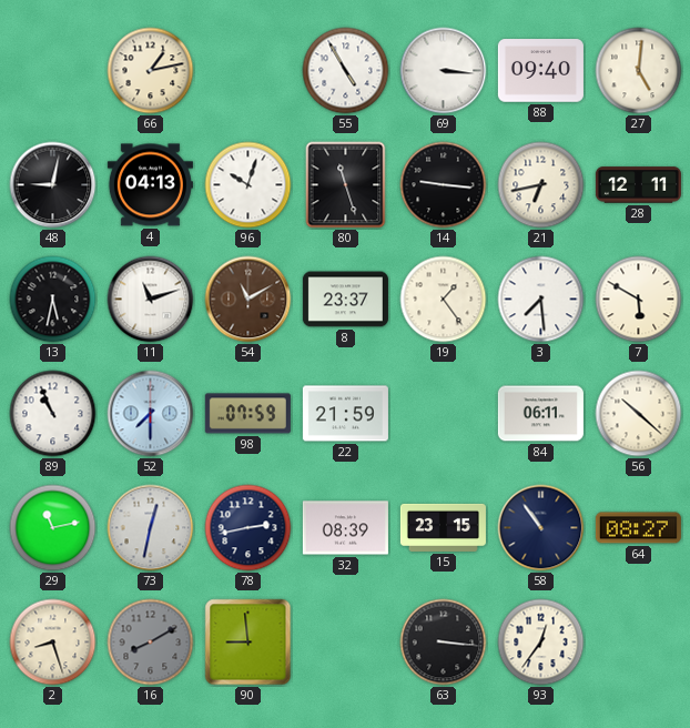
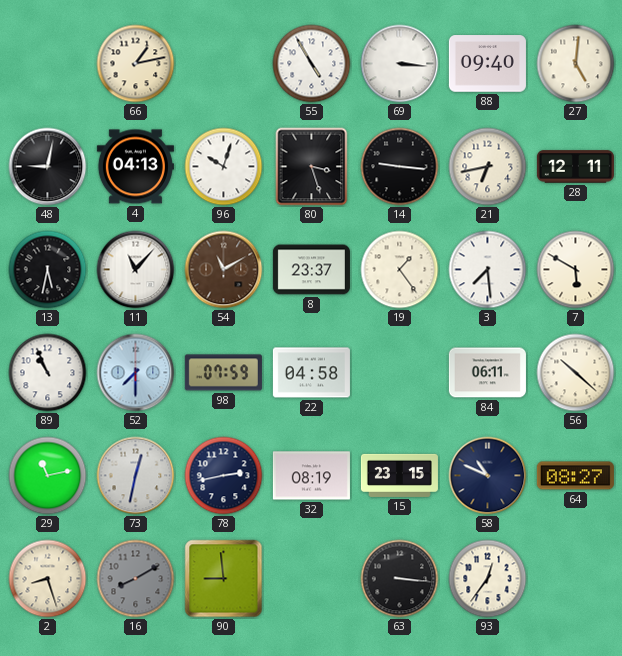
80: 11:27 -> 3:27 (312, 167)
11: 11:12 -> 11:07 (136, 270)
22: 21:59 -> 04:58 (311, 373)
32: 08:39 -> 08:19 (311, 476)
58: 10:54 -> 10:49 (488, 476)
